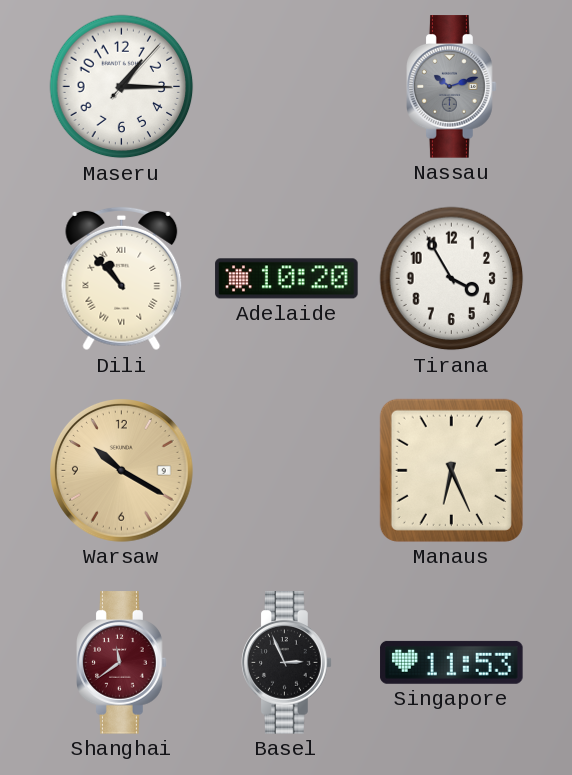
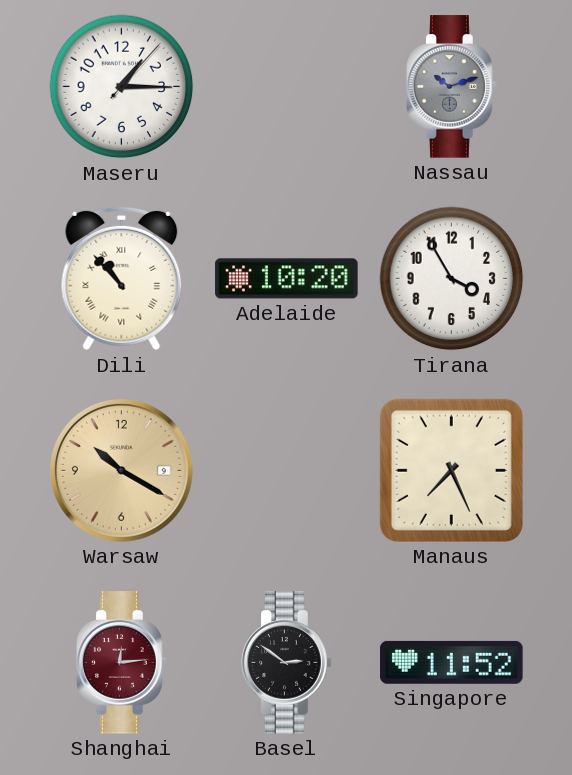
Manaus: 6:26 -> 7:26 (451, 470)
Shanghai: 11:39 -> 12:14 (122, 663)
Basel: 2:56 -> 2:51 (287, 663)
Singapore: 11:53 -> 11:52 (452, 662)
